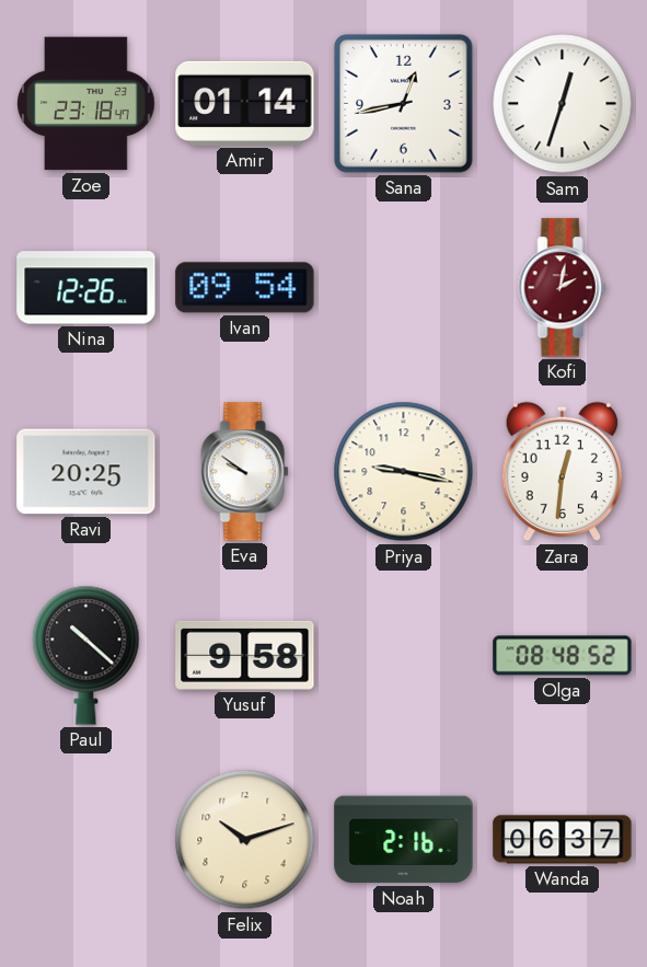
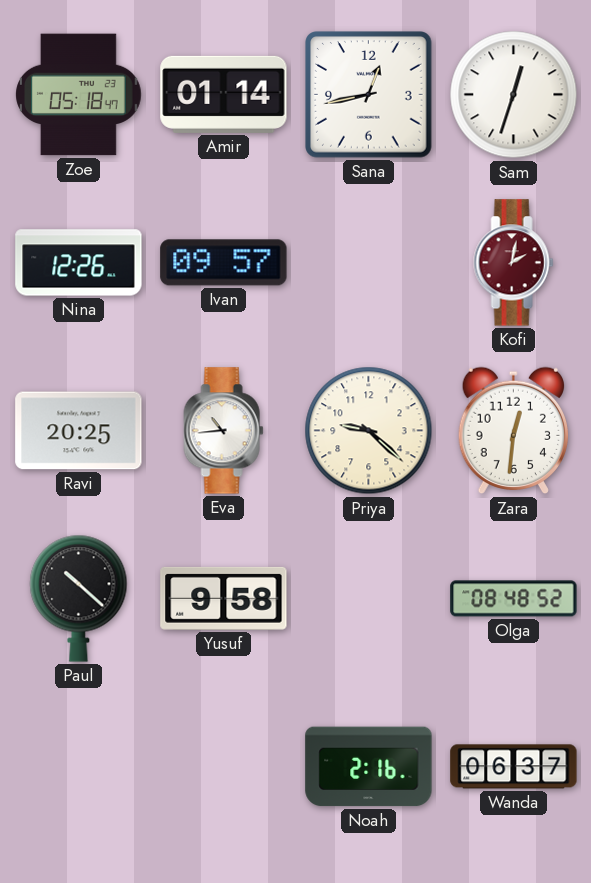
Zoe: 23:18 -> 05:18 (79, 95)
Ivan: 09:54 -> 09:57 (224, 263)
Eva: 9:51 -> 10:44 (224, 431)
Priya: 9:17 -> 9:22 (369, 431)
Felix: 10:12 -> none (245, 840)
